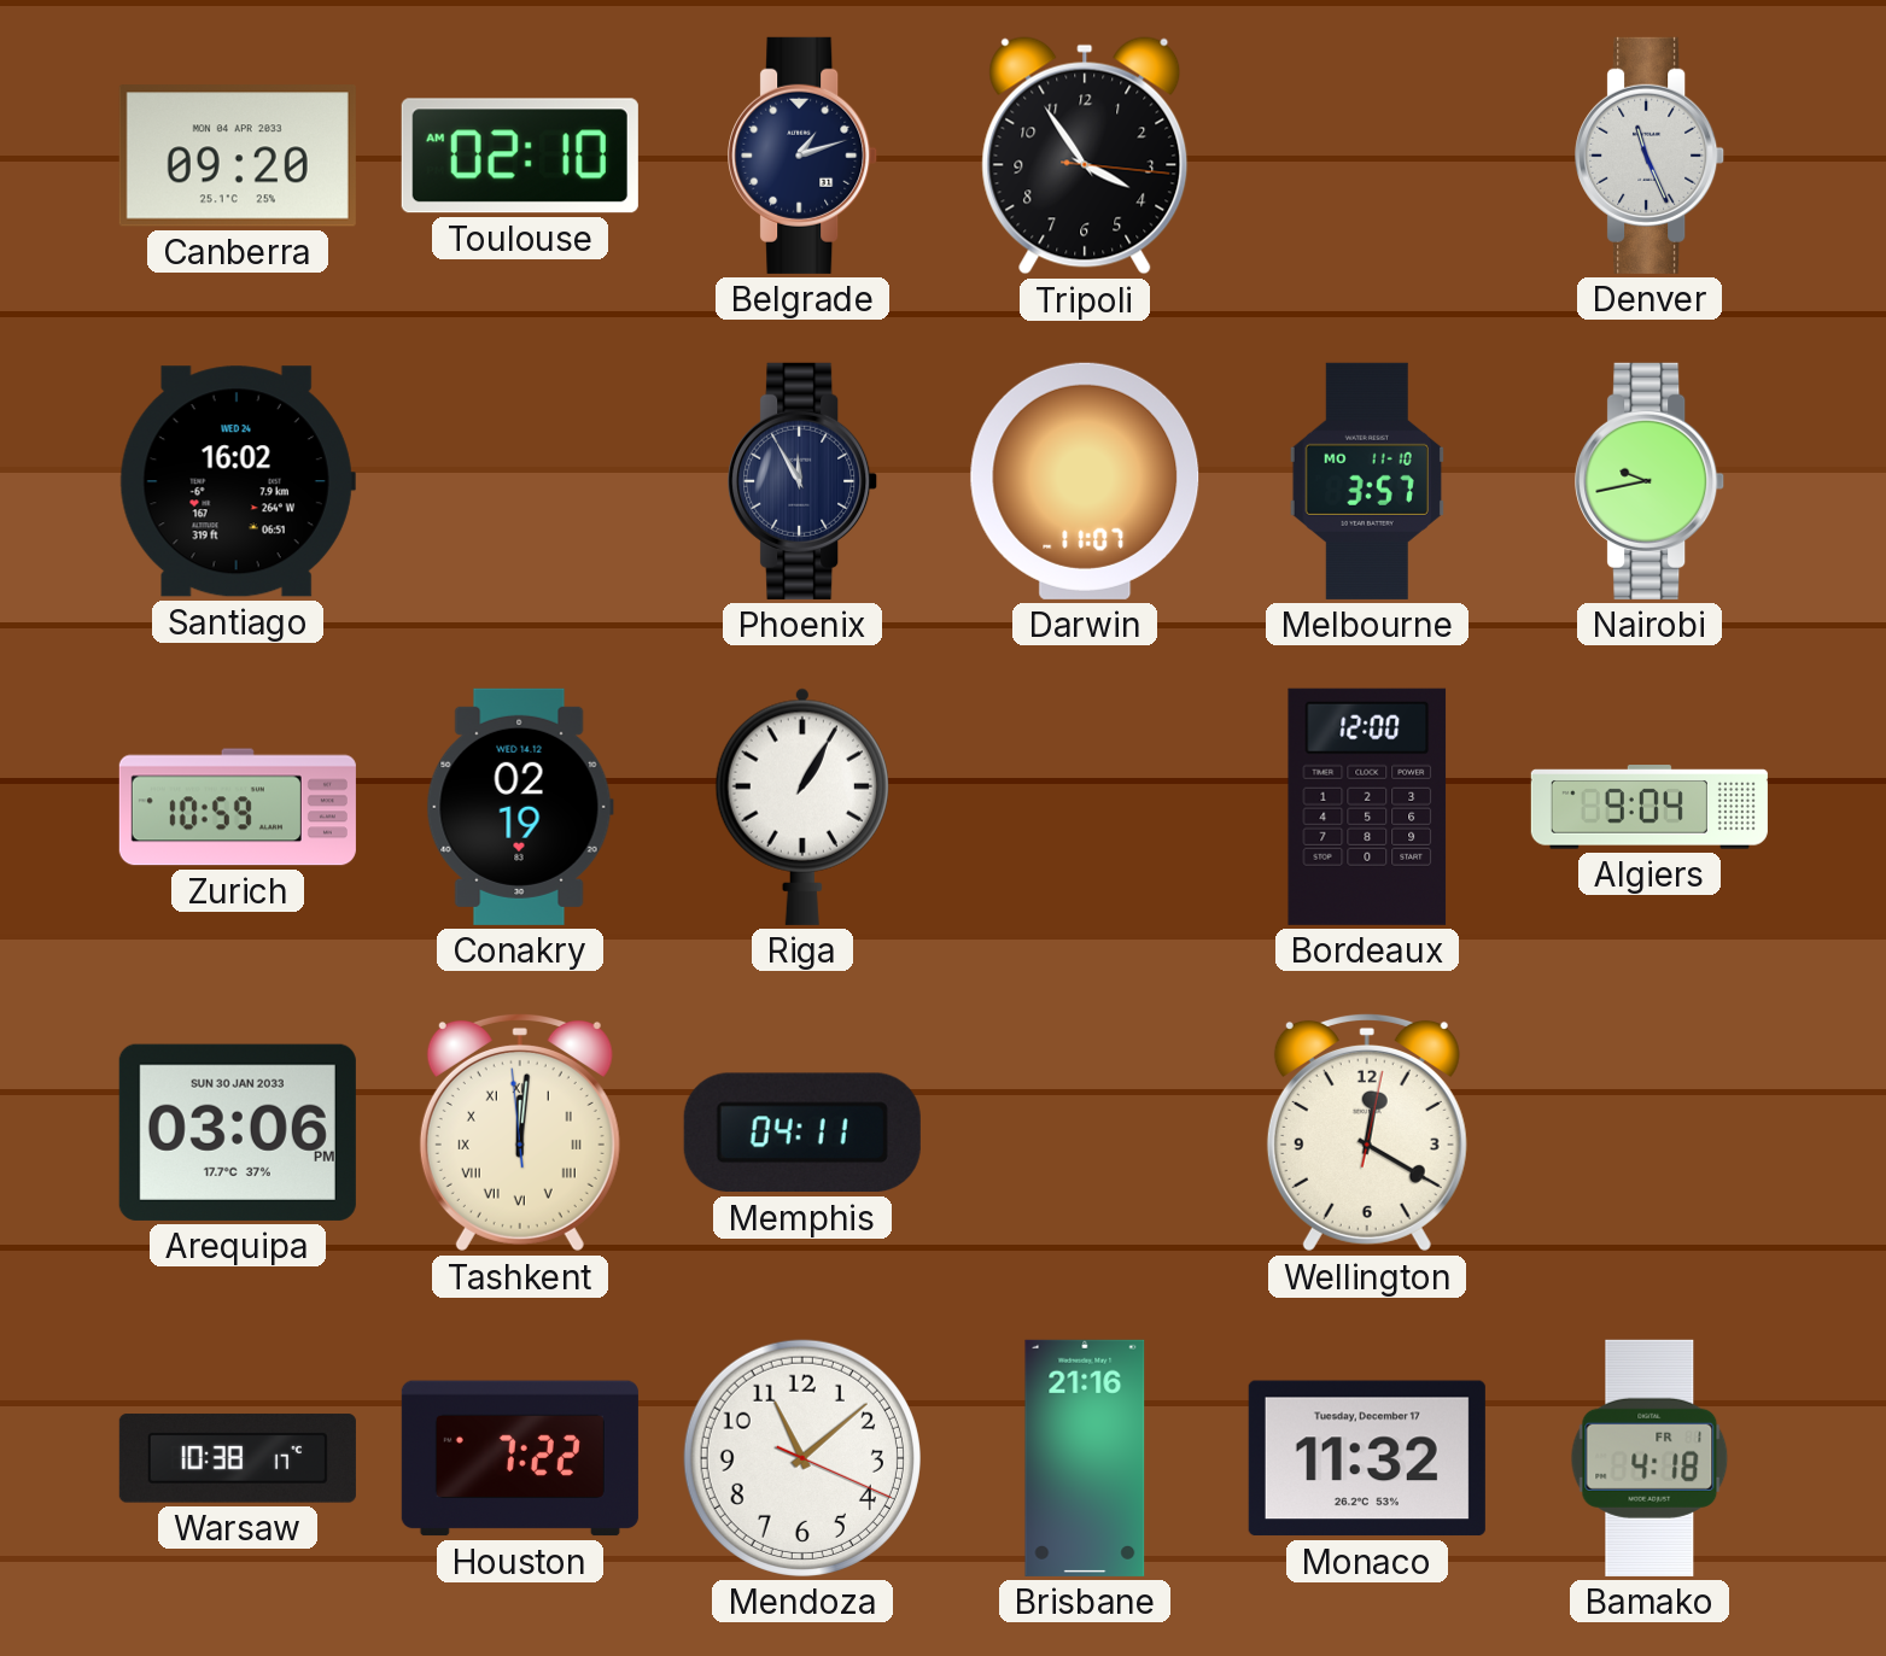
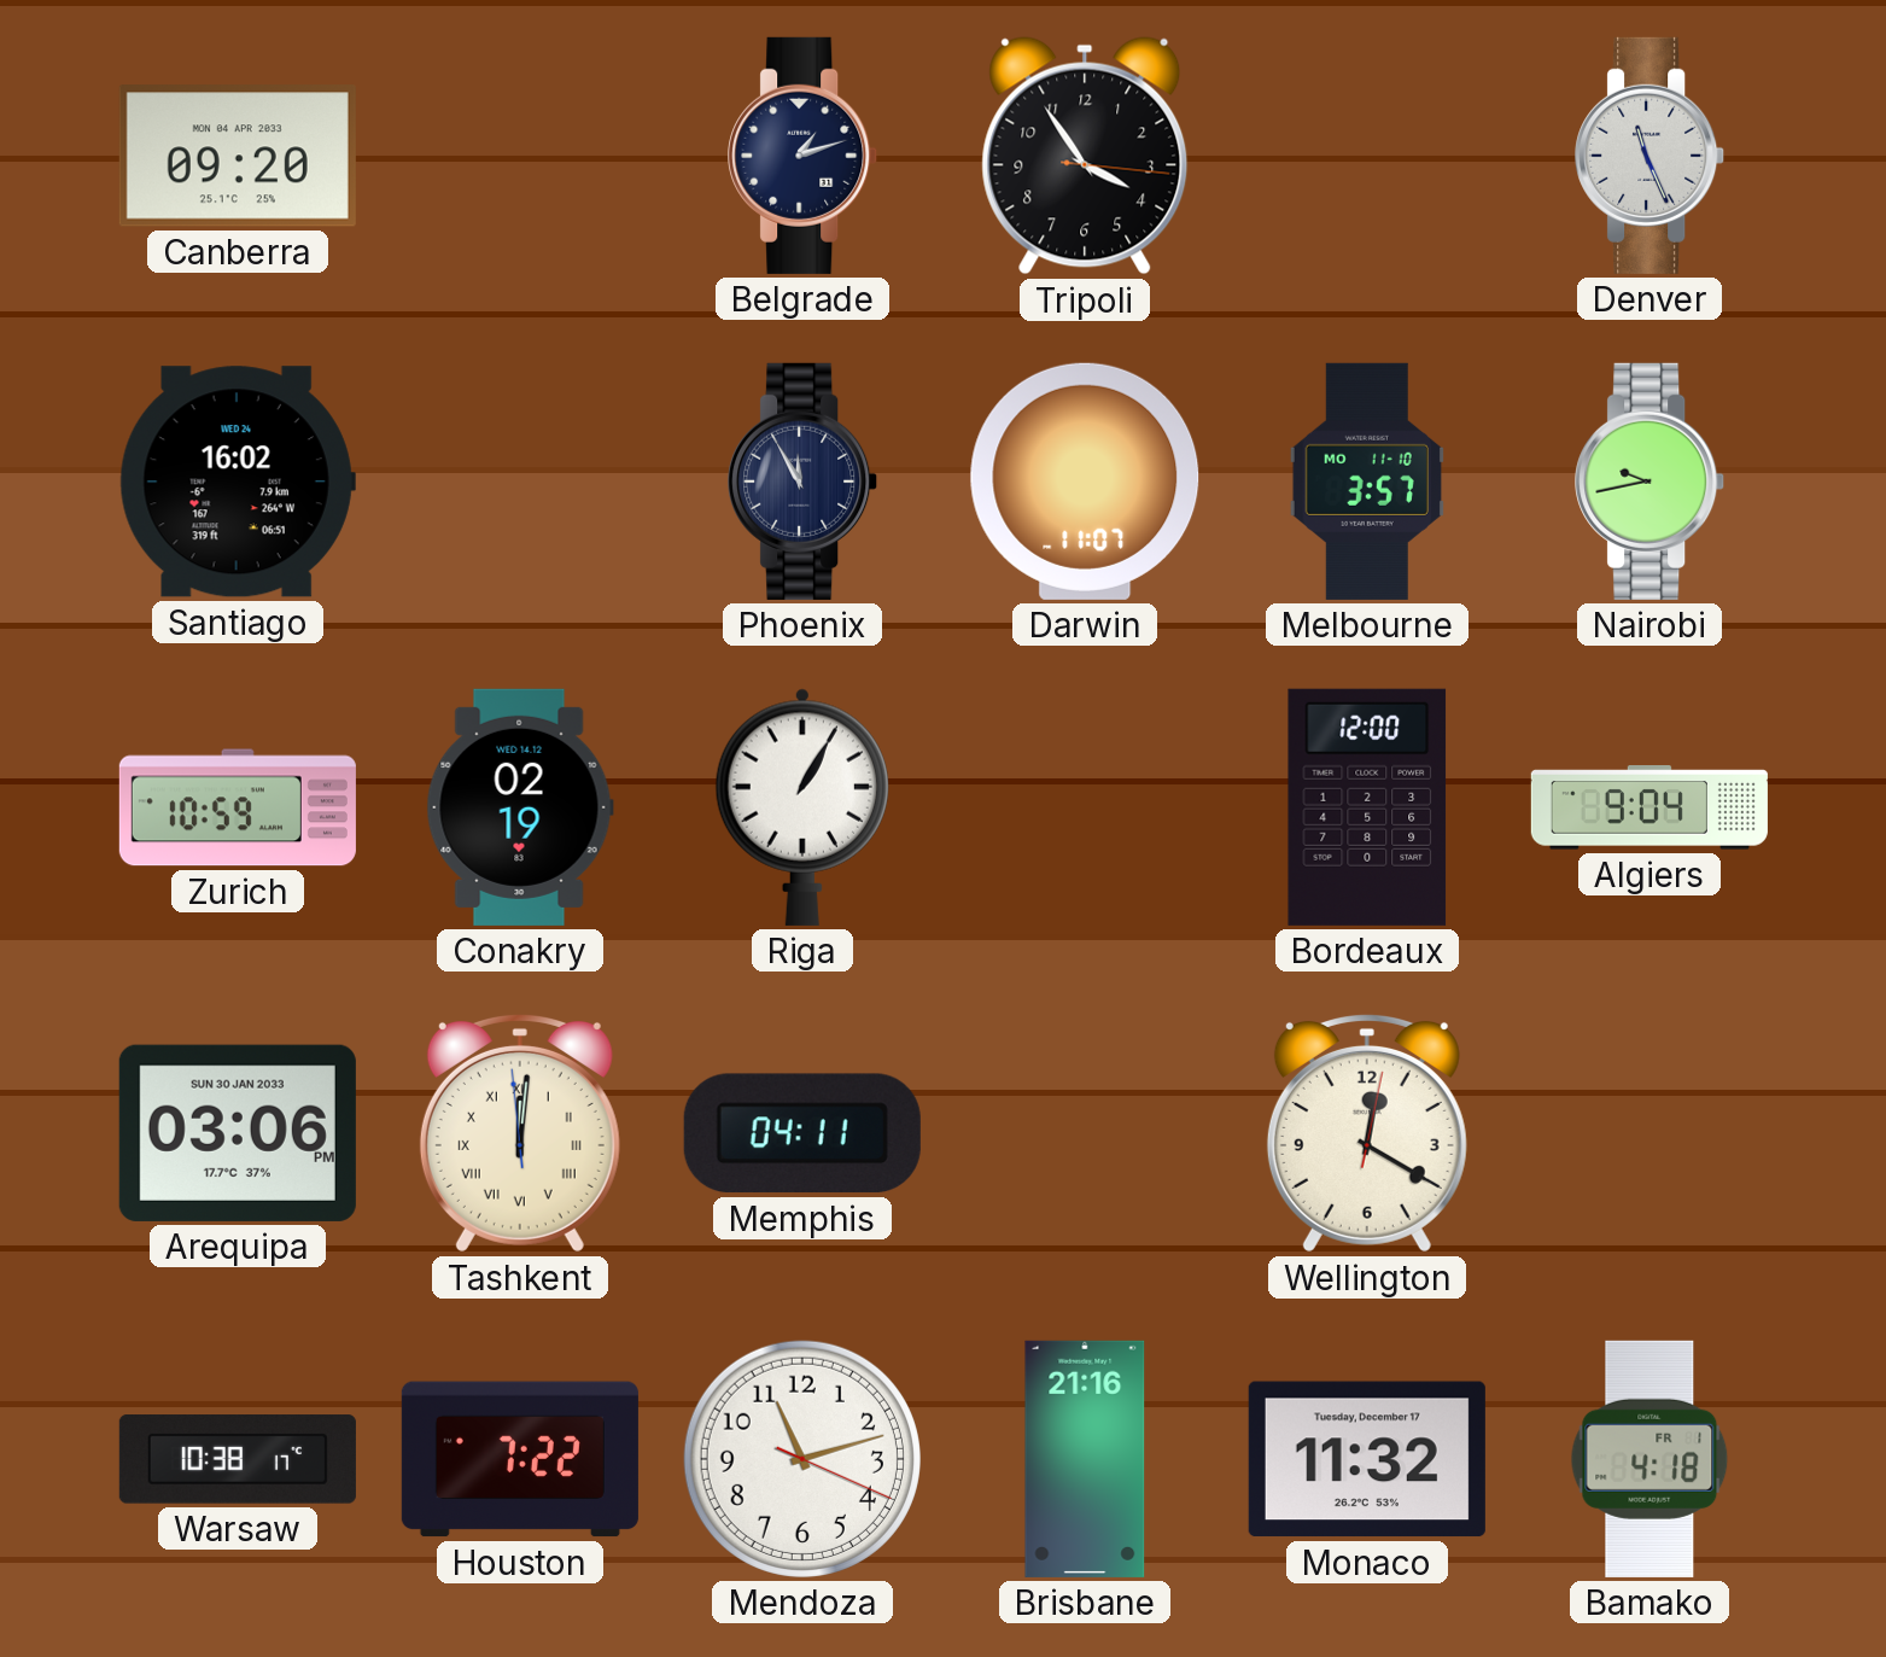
Toulouse: 02:10 -> none (520, 156)
Mendoza: 11:08 -> 11:12 (802, 1459)
